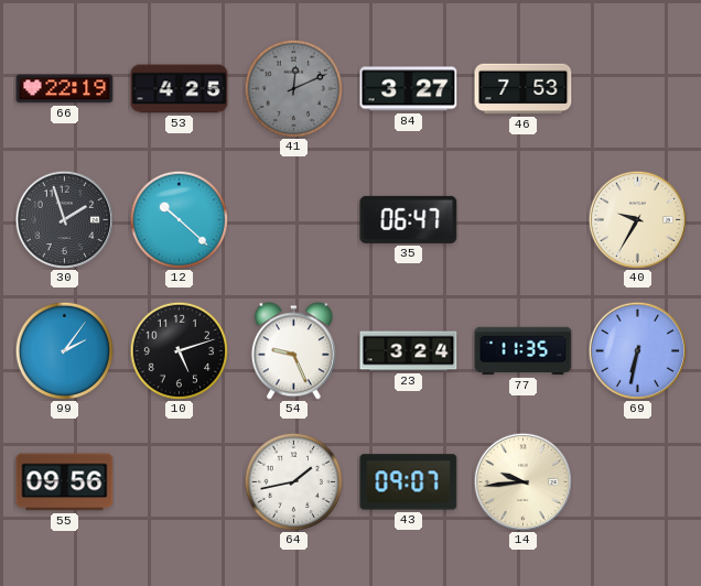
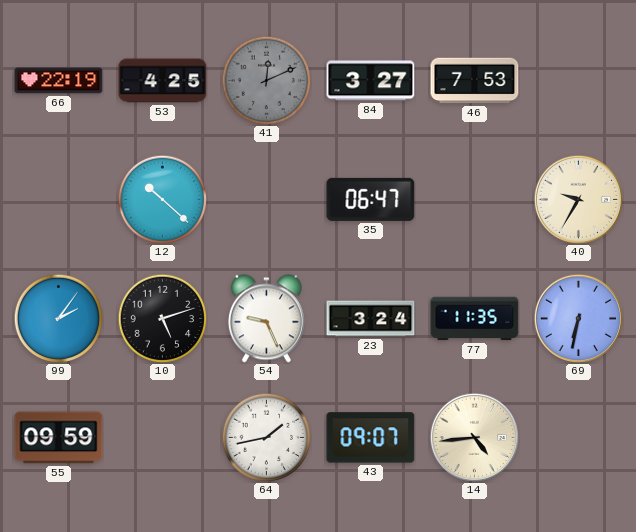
30: 1:57 -> none (64, 219)
55: 09:56 -> 09:59 (59, 438)
14: 9:44 -> 4:44 (474, 437)
